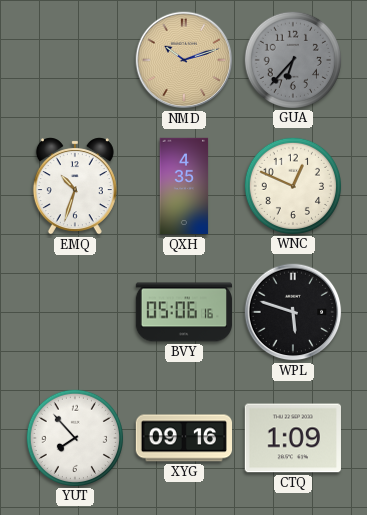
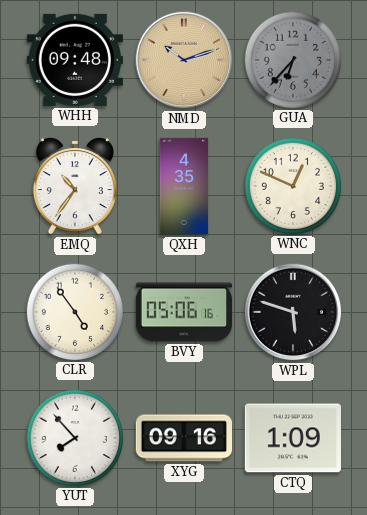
WHH: none -> 09:48 (75, 60)
EMQ: 10:33 -> 10:36 (75, 186)
CLR: none -> 4:54 (74, 311)
